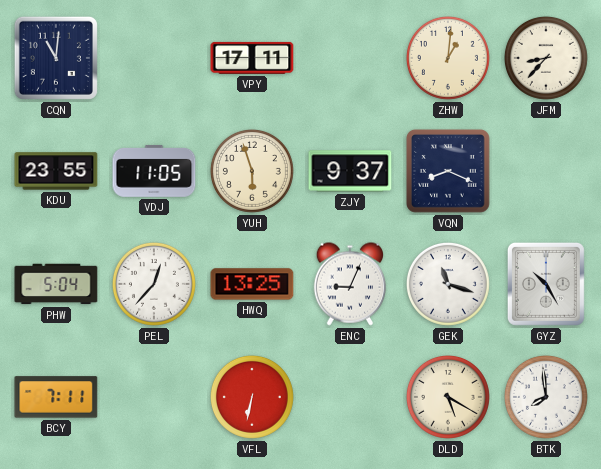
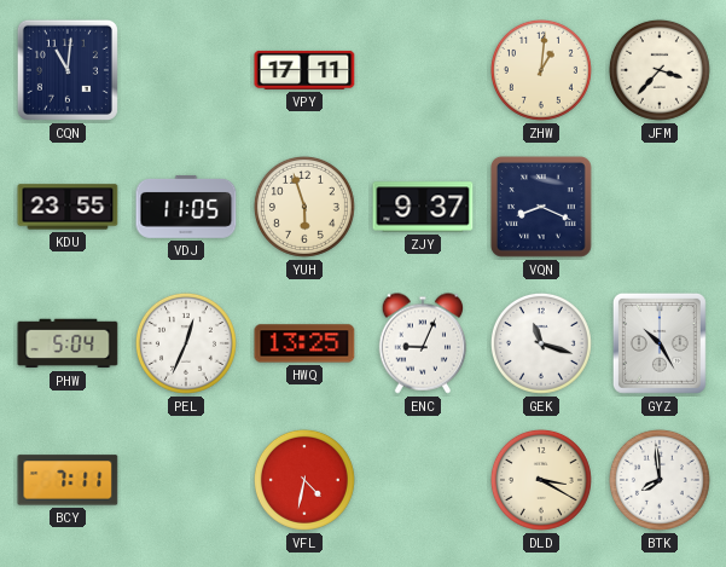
JFM: 8:37 -> 3:37 (660, 70)
PEL: 12:37 -> 12:34 (186, 343)
VFL: 6:32 -> 4:32 (304, 480)
DLD: 5:20 -> 3:20 (541, 480)
